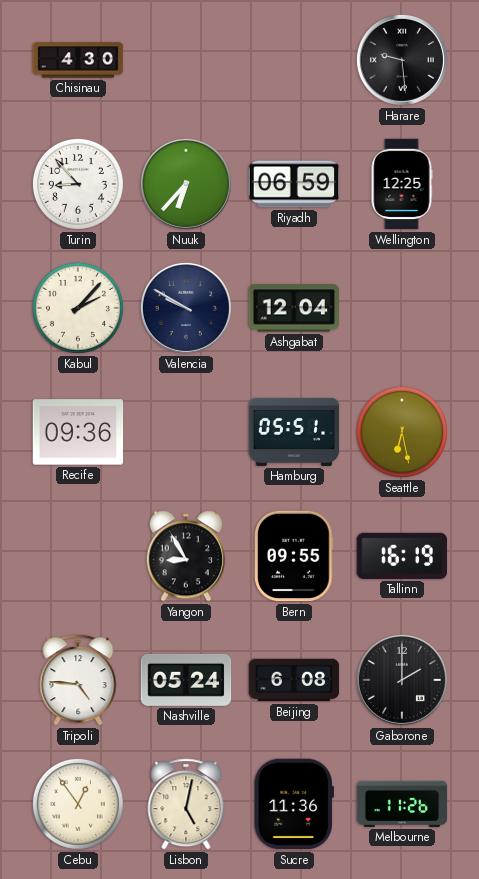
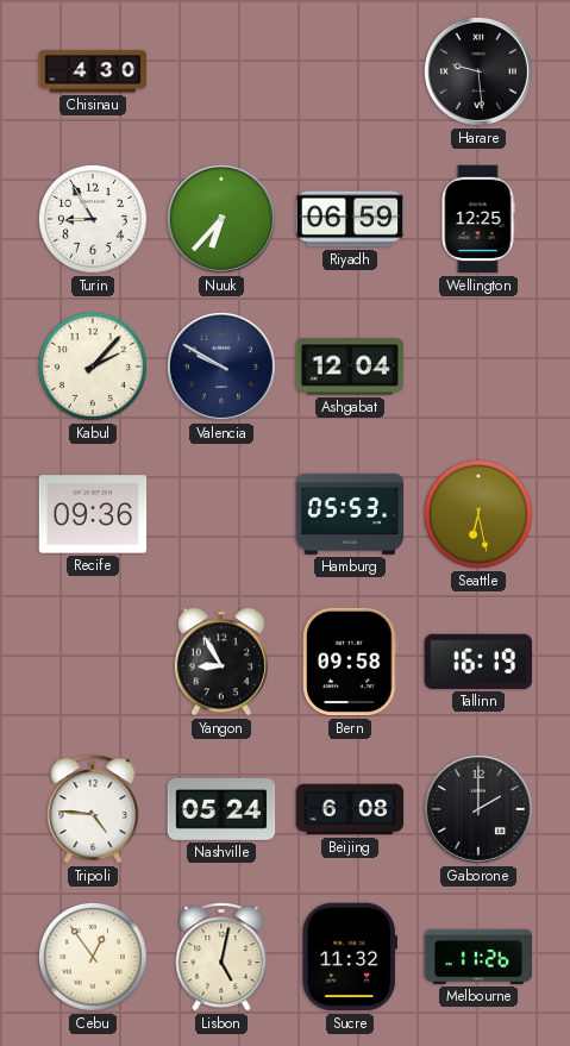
Turin: 8:53 -> 8:55 (93, 219)
Hamburg: 05:51 -> 05:53 (350, 514)
Bern: 09:55 -> 09:58 (350, 662)
Sucre: 11:36 -> 11:32 (350, 957)
